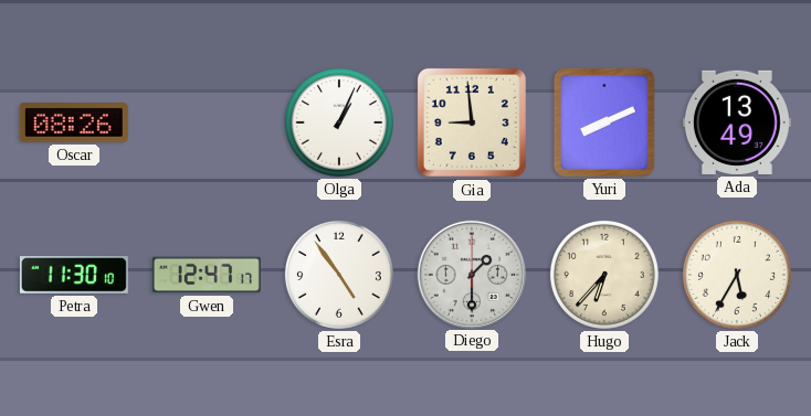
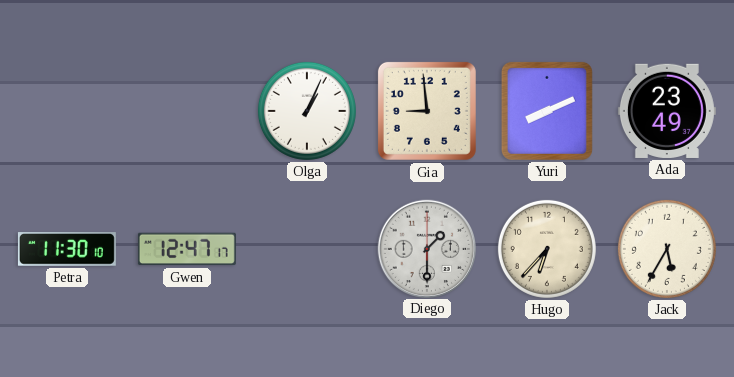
Oscar: 08:26 -> none (74, 122)
Ada: 13:49 -> 23:49 (667, 111)
Esra: 4:54 -> none (339, 275)
